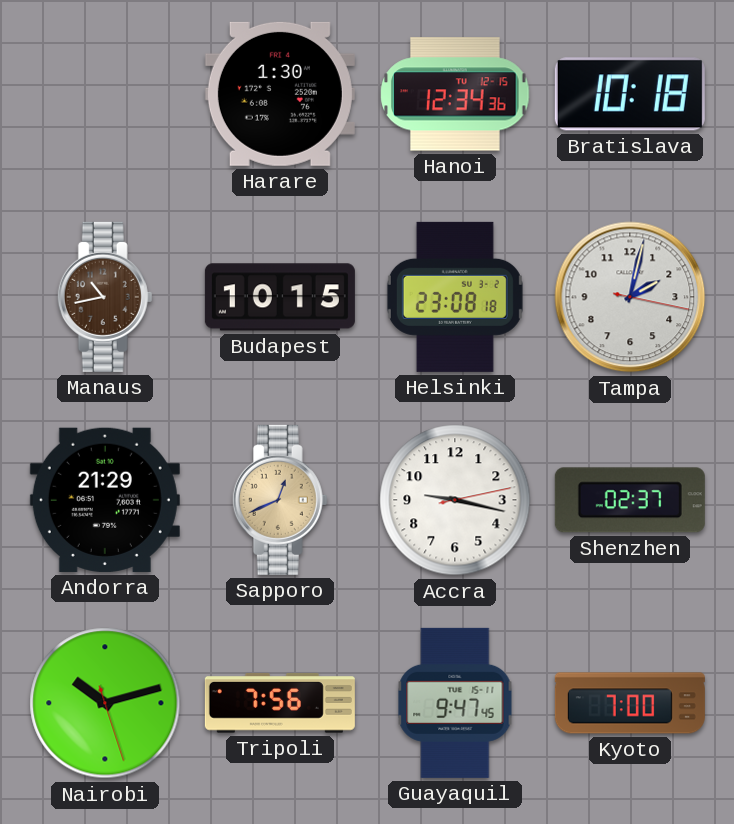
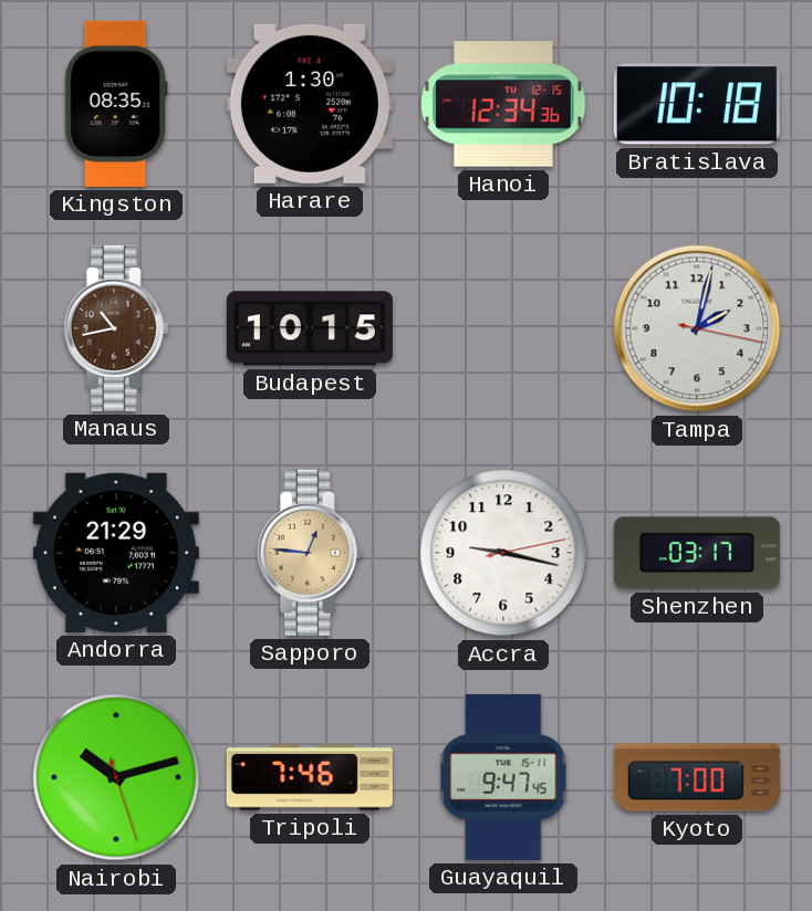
Kingston: none -> 08:35 (116, 104)
Helsinki: 23:08 -> none (455, 297)
Sapporo: 12:41 -> 12:46 (310, 553)
Shenzhen: 02:37 -> 03:17 (697, 553)
Tripoli: 7:56 -> 7:46 (310, 777)
